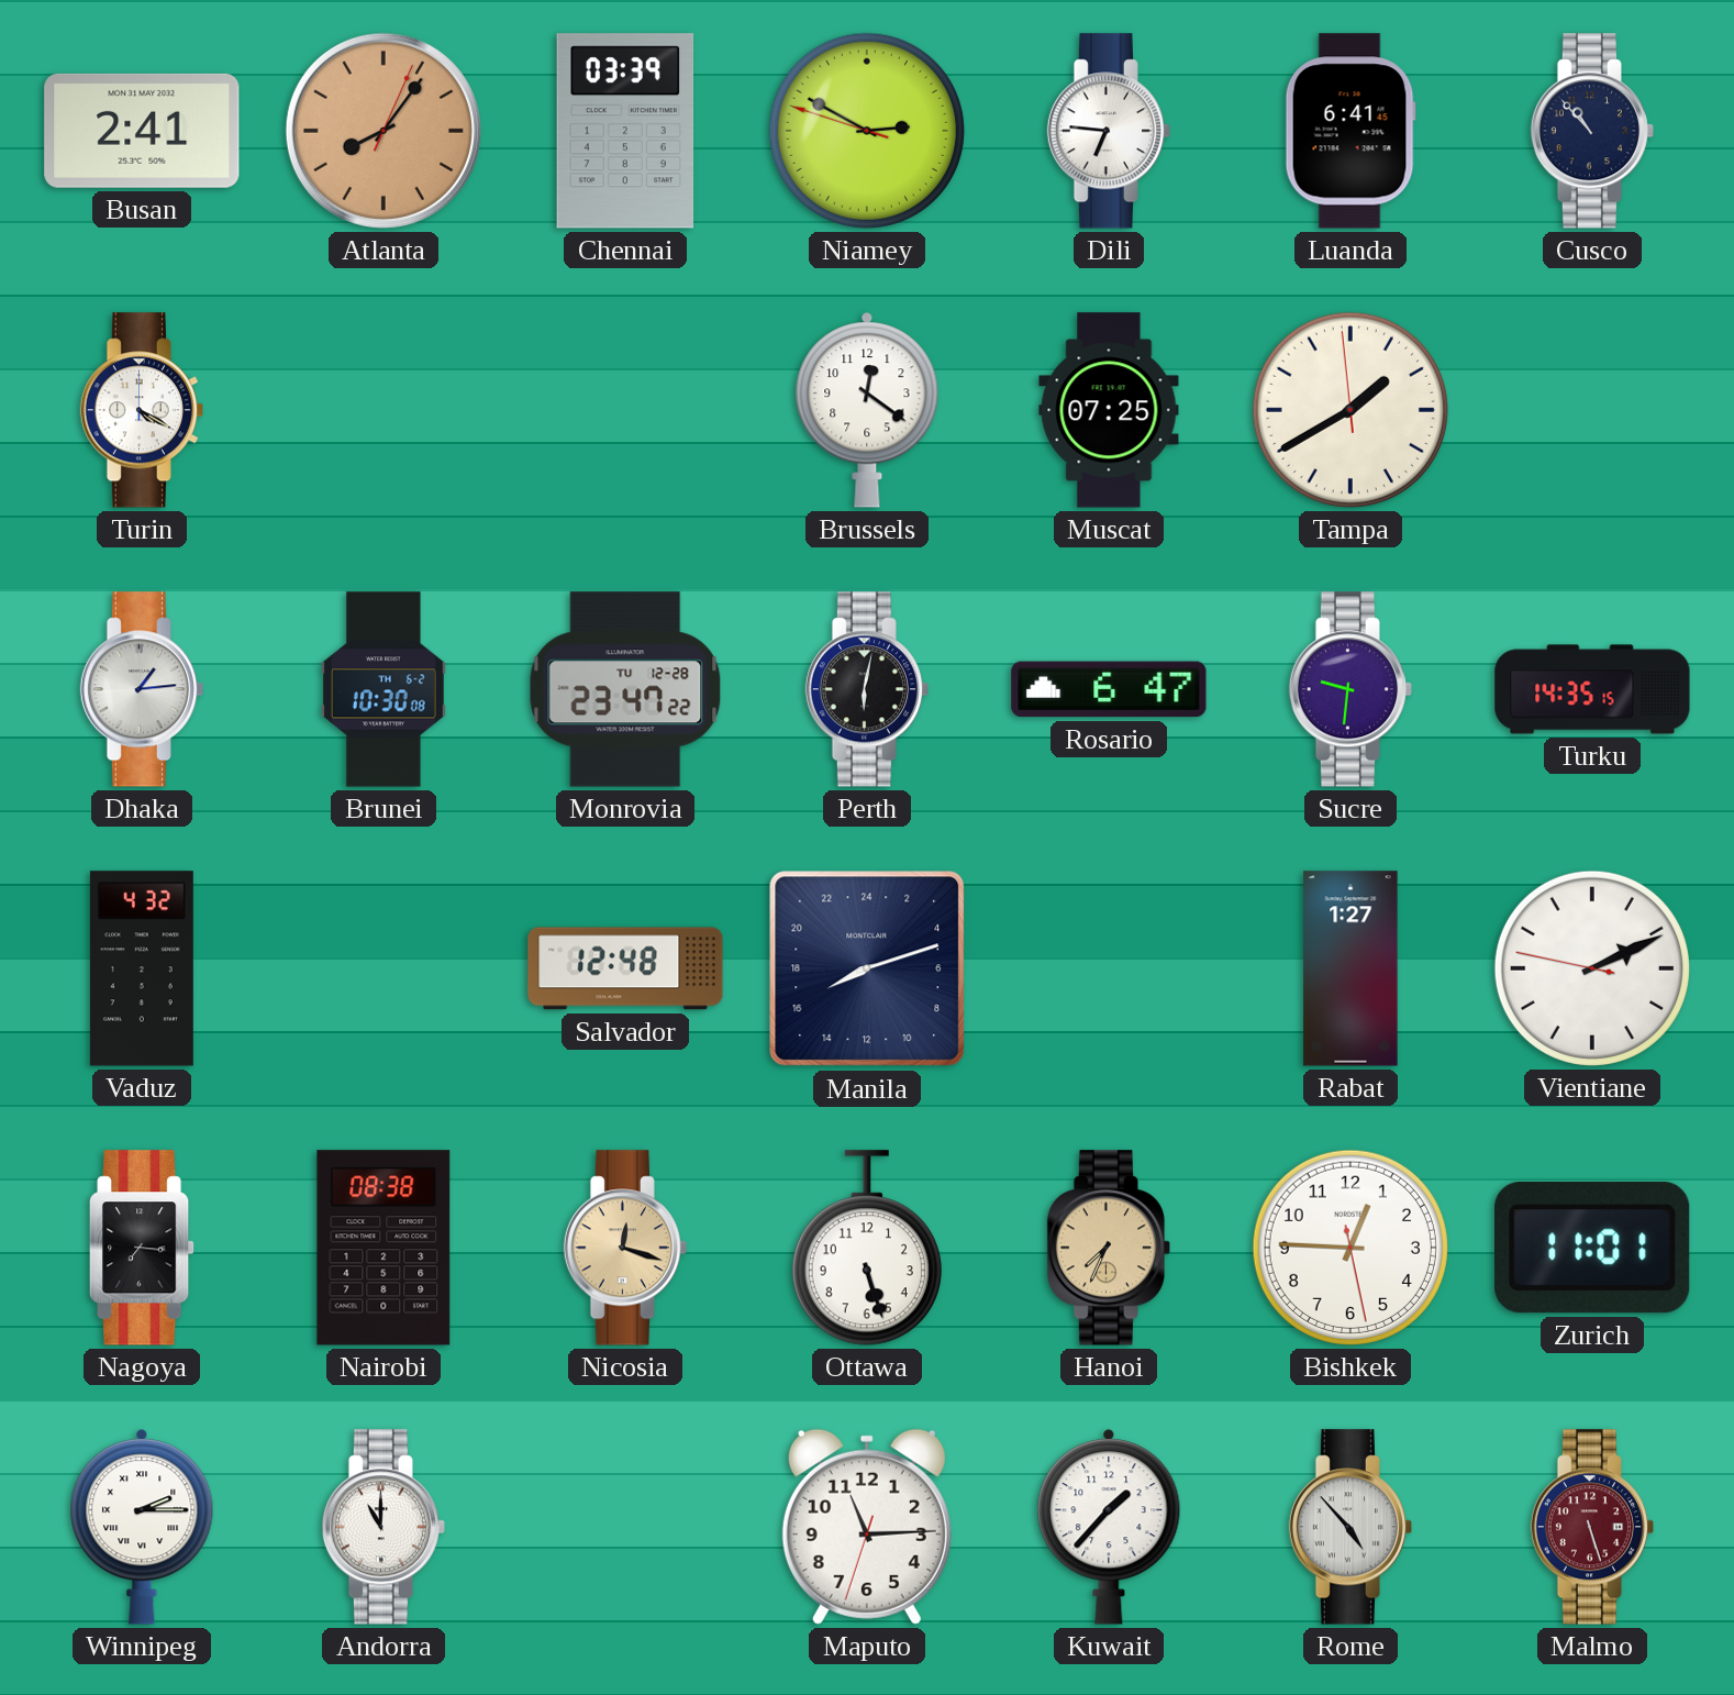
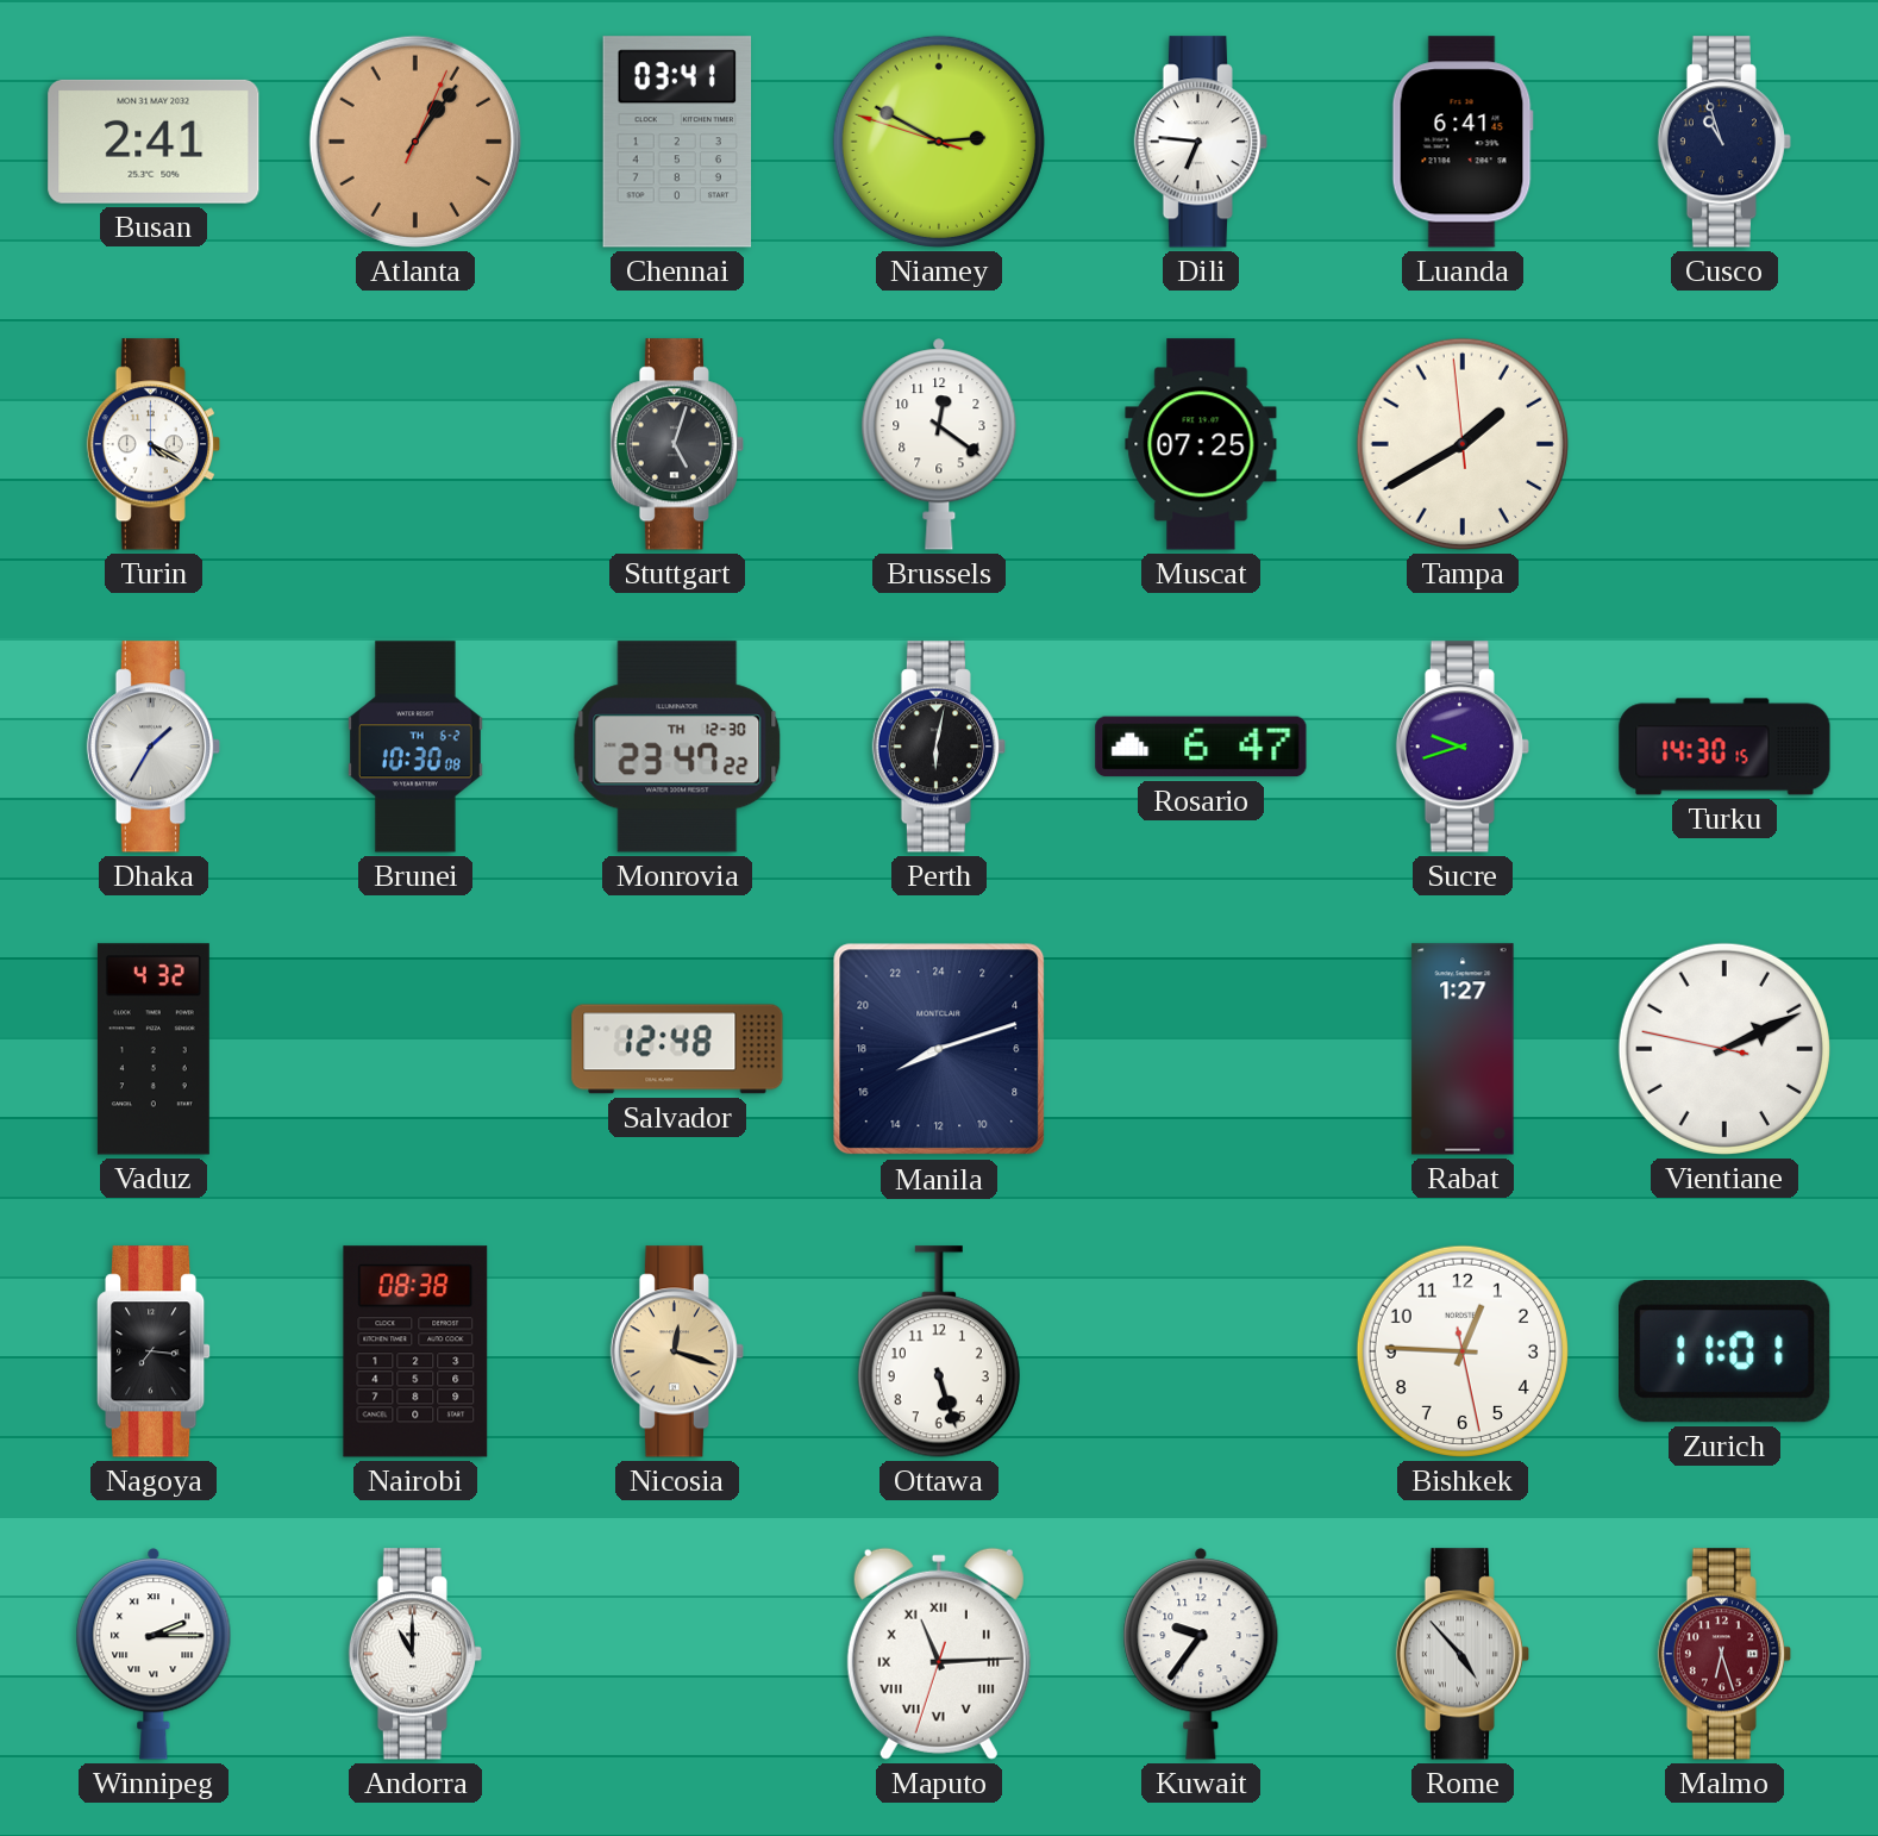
Atlanta: 8:06 -> 1:06 (415, 142)
Chennai: 03:39 -> 03:41 (677, 142)
Cusco: 10:53 -> 10:57 (1723, 142)
Stuttgart: none -> 5:03 (676, 444)
Dhaka: 1:14 -> 1:35 (152, 747)
Monrovia date: TU 12-28 -> TH 12-30 (677, 747)
Sucre: 9:31 -> 9:42 (1461, 747)
Turku: 14:35 -> 14:30 (1724, 747)
Hanoi: 7:34 -> none (1108, 1248)
Maputo numerals: Arabic -> Roman (939, 1654)
Kuwait: 1:37 -> 9:36 (1201, 1654)
Malmo: 5:27 -> 6:27 (1723, 1654)
